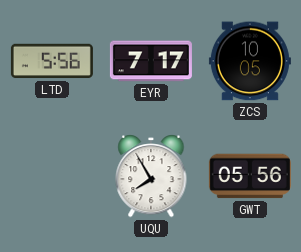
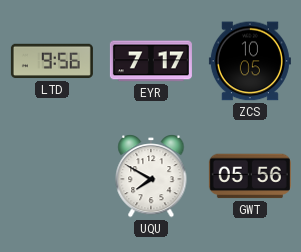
LTD: 5:56 -> 9:56 (52, 61)
UQU: 7:55 -> 7:50 (151, 177)
